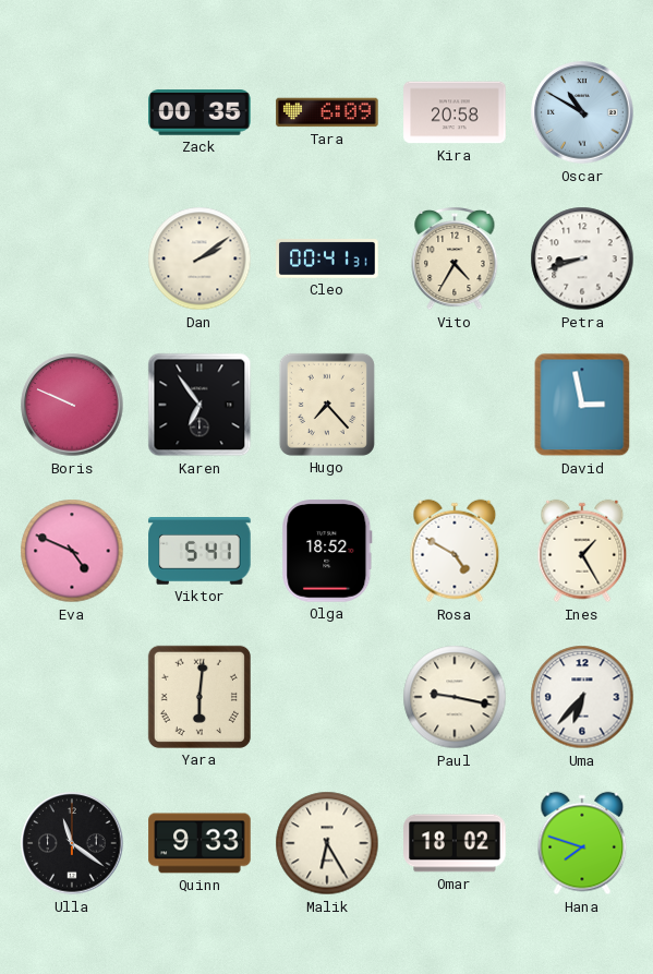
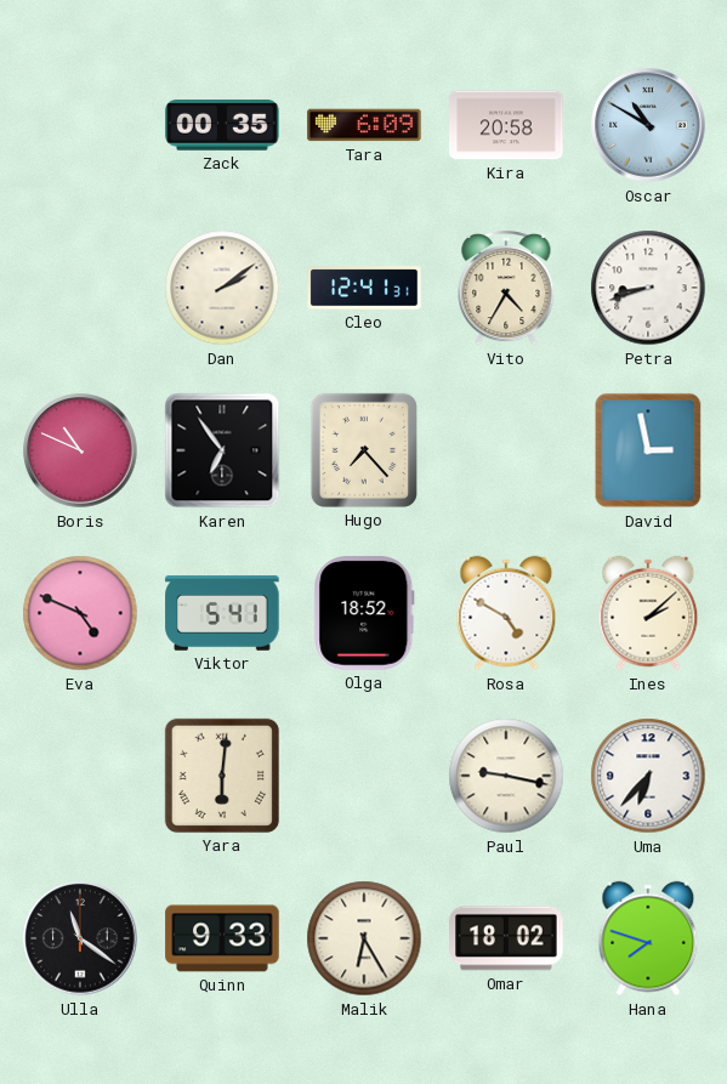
Cleo: 00:41 -> 12:41 (364, 288)
Boris: 9:49 -> 10:49 (80, 450)
Ines: 1:25 -> 2:08 (648, 613)
